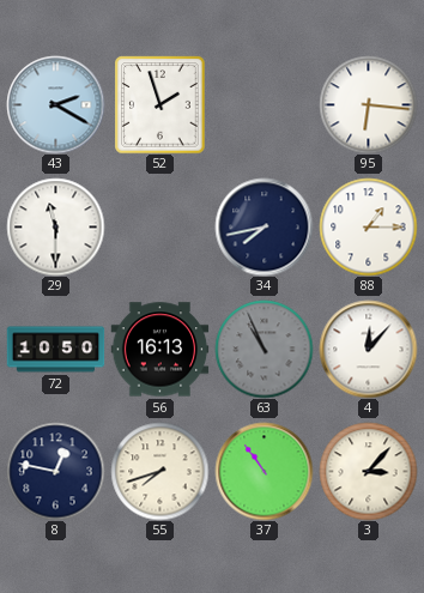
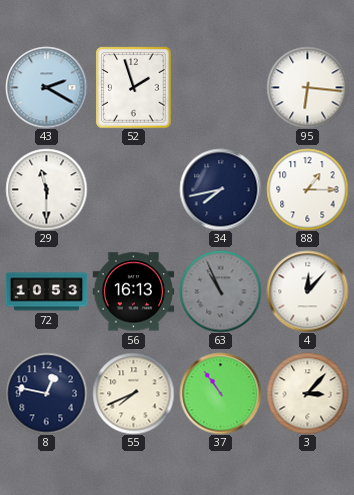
72: 10:50 -> 10:53 (46, 292)
55: 7:42 -> 7:41 (133, 393)
